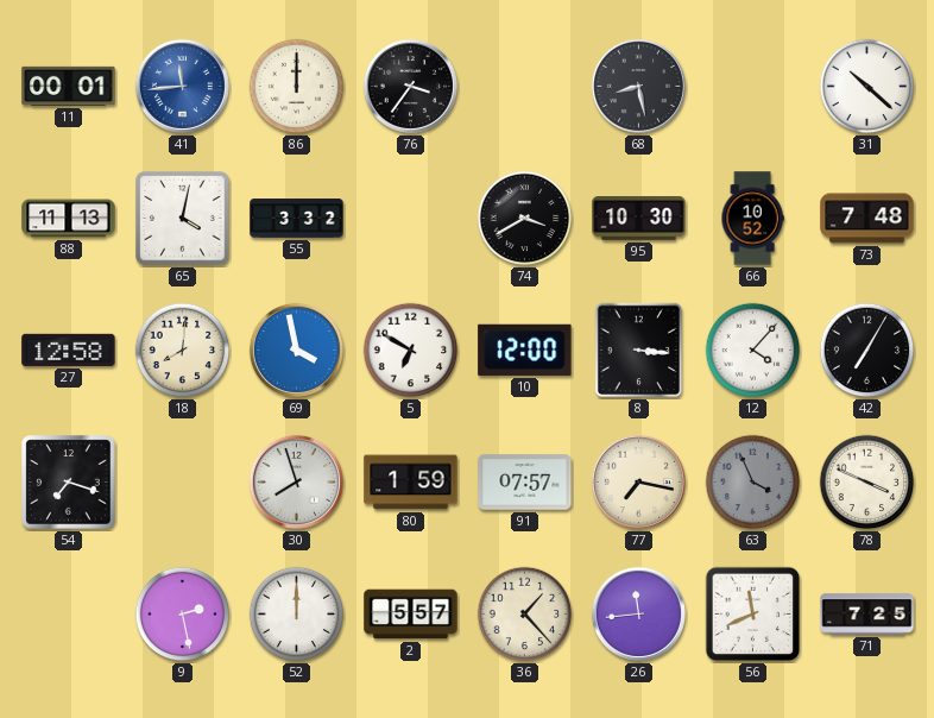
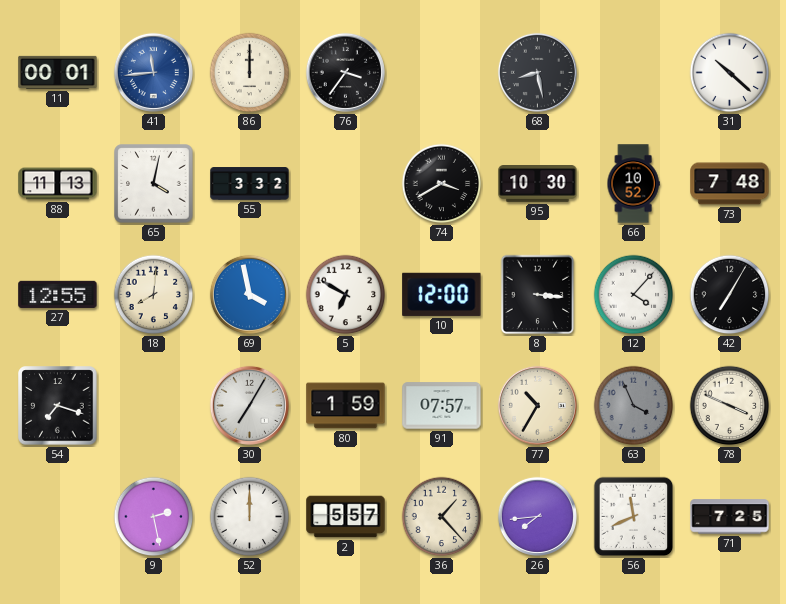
27: 12:58 -> 12:55 (58, 294)
30: 7:57 -> 7:05 (249, 405)
77: 7:17 -> 10:35 (537, 405)
26: 11:44 -> 7:44 (537, 516)
